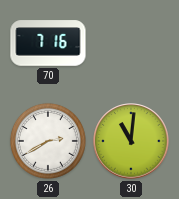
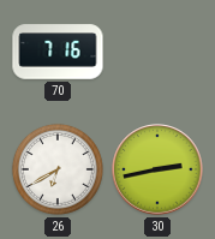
26: 2:40 -> 6:40 (58, 169)
30: 11:01 -> 2:43 (157, 169)
